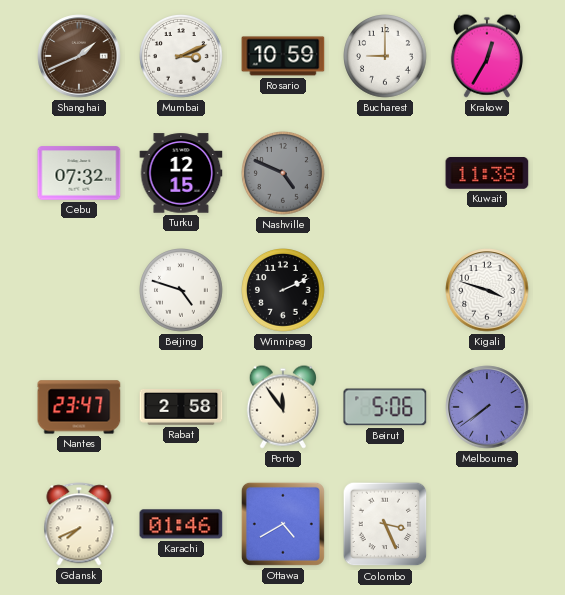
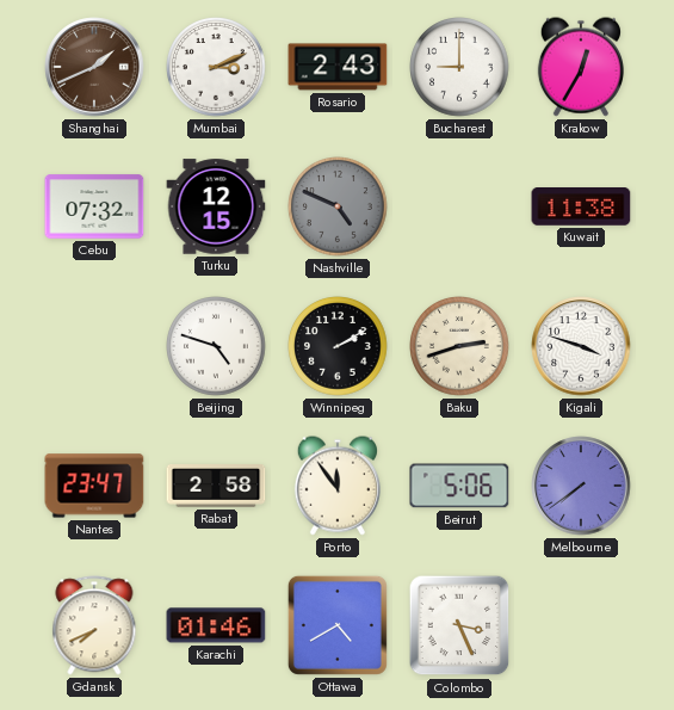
Rosario: 10:59 -> 2:43 (338, 67)
Winnipeg: 2:11 -> 2:10 (339, 347)
Baku: none -> 2:42 (460, 347)
